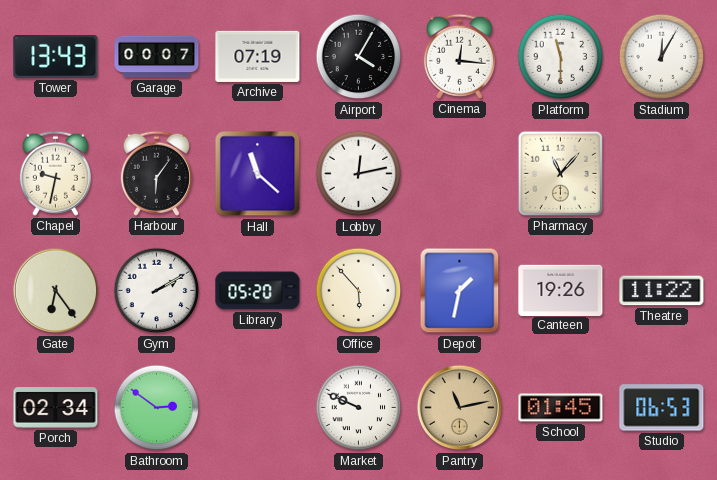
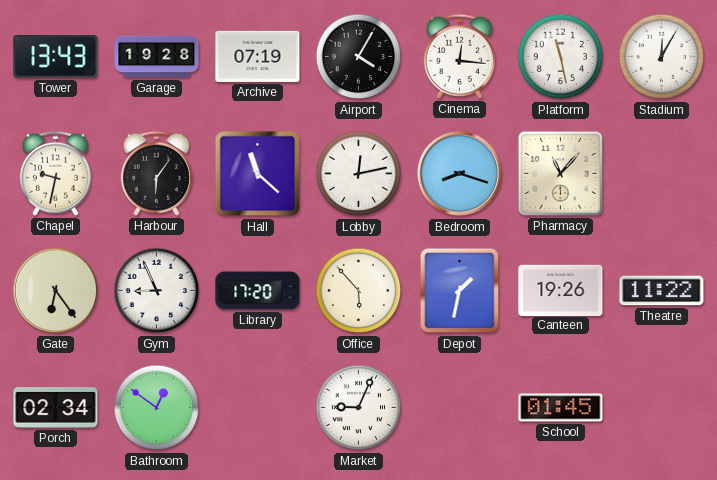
Garage: 00:07 -> 19:28 (157, 57)
Platform: 11:30 -> 11:28 (561, 57)
Bedroom: none -> 8:18 (460, 174)
Gym: 2:10 -> 8:56 (157, 291)
Library: 05:20 -> 17:20 (258, 291)
Bathroom: 2:51 -> 12:51 (157, 408)
Market: 9:49 -> 9:04 (359, 408)
Pantry: 11:13 -> none (460, 408)
Studio: 06:53 -> none (662, 408)
